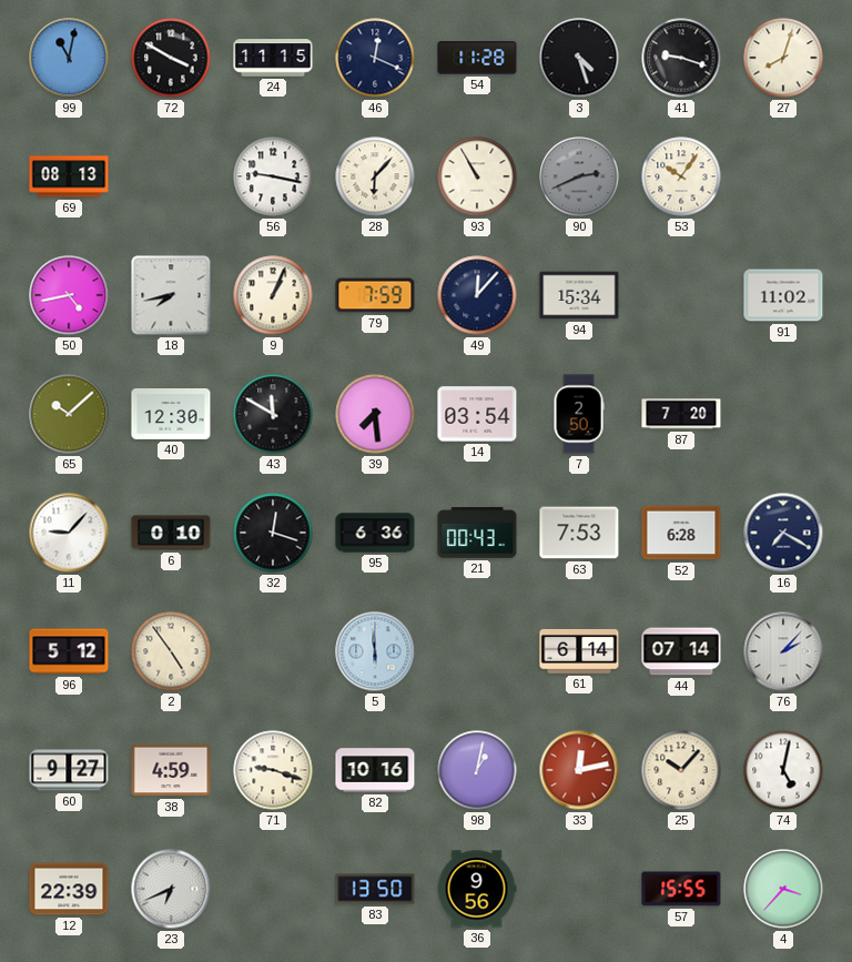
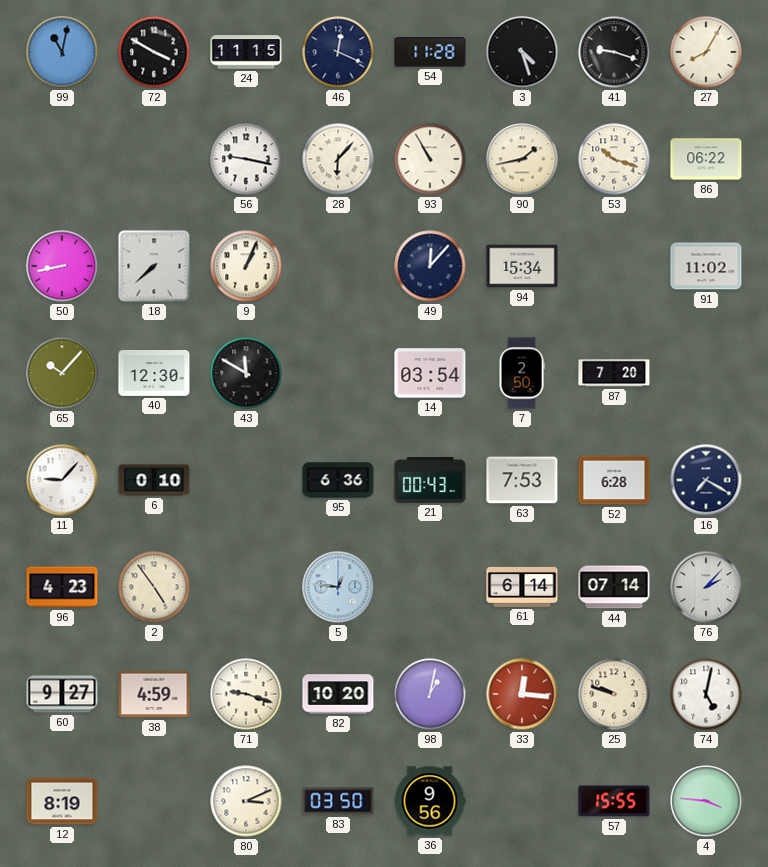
27: 8:03 -> 8:05 (706, 52)
69: 08:13 -> none (69, 176)
90: 2:41 -> 1:43 (522, 159)
90 dial: grey -> cream (522, 159)
53: 10:06 -> 10:18 (614, 159)
86: none -> 06:22 (706, 159)
50: 4:43 -> 8:43 (62, 266)
18: 7:43 -> 7:38 (154, 266)
79: 7:59 -> none (375, 295)
65: 10:08 -> 10:07 (62, 373)
39: 7:29 -> none (375, 414)
32: 12:18 -> none (273, 533)
96: 5:12 -> 4:23 (62, 587)
5: 5:59 -> 12:46 (338, 587)
82: 10:16 -> 10:20 (338, 694)
33: 12:13 -> 12:16 (522, 694)
25: 10:07 -> 9:48 (614, 694)
12: 22:39 -> 8:19 (62, 801)
23: 6:41 -> none (171, 889)
80: none -> 3:11 (246, 801)
83: 13:50 -> 03:50 (338, 801)
4: 3:37 -> 3:46 (706, 801)
